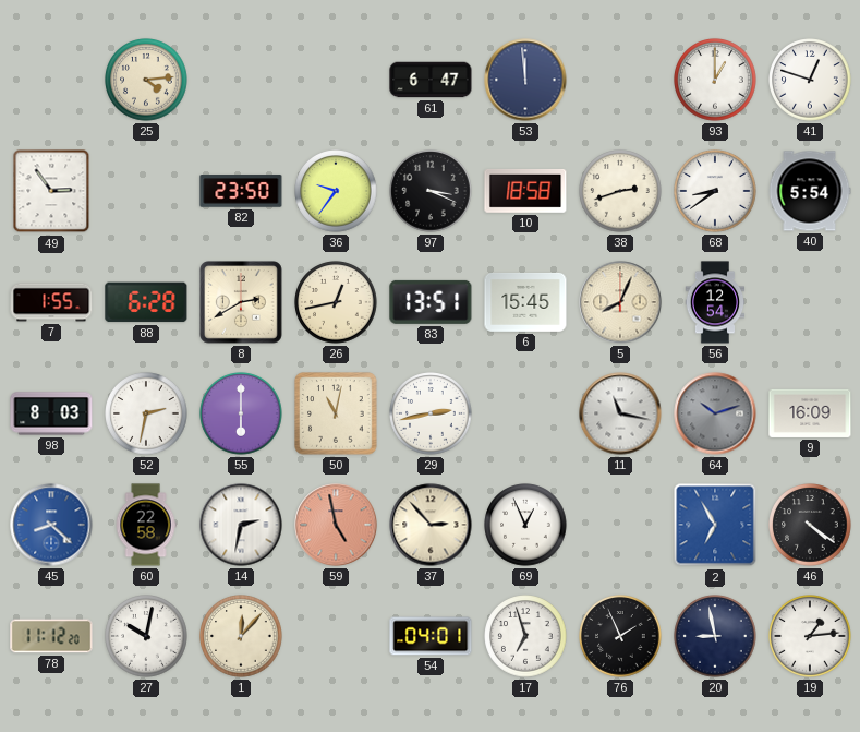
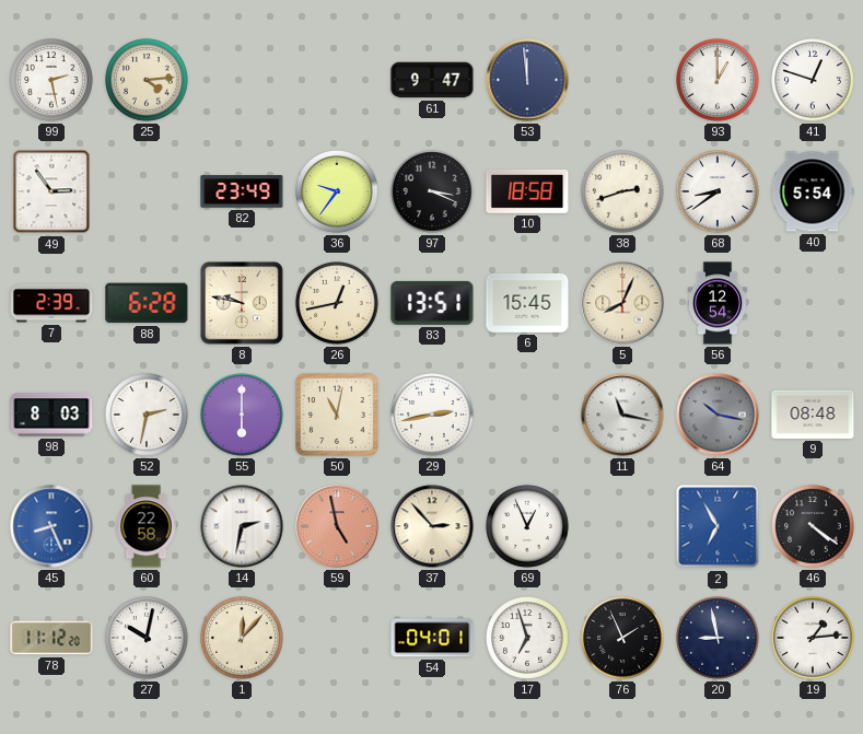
99: none -> 2:28 (51, 80)
61: 6:47 -> 9:47 (432, 80)
82: 23:50 -> 23:49 (242, 191)
7: 1:55 -> 2:39 (51, 303)
8: 2:40 -> 9:47 (243, 304)
64: 10:12 -> 10:17 (718, 415)
9: 16:09 -> 08:48 (813, 415)
45: 8:22 -> 8:26 (51, 526)
